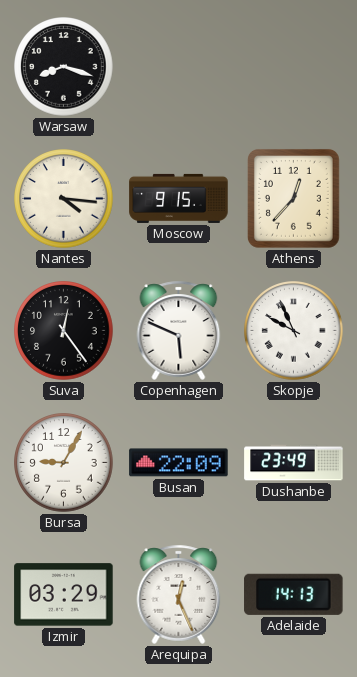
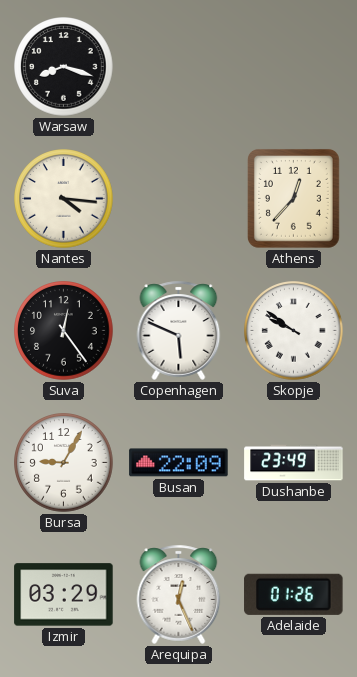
Moscow: 9:15 -> none (179, 198)
Skopje: 9:56 -> 9:51 (294, 331)
Adelaide: 14:13 -> 01:26 (294, 594)
